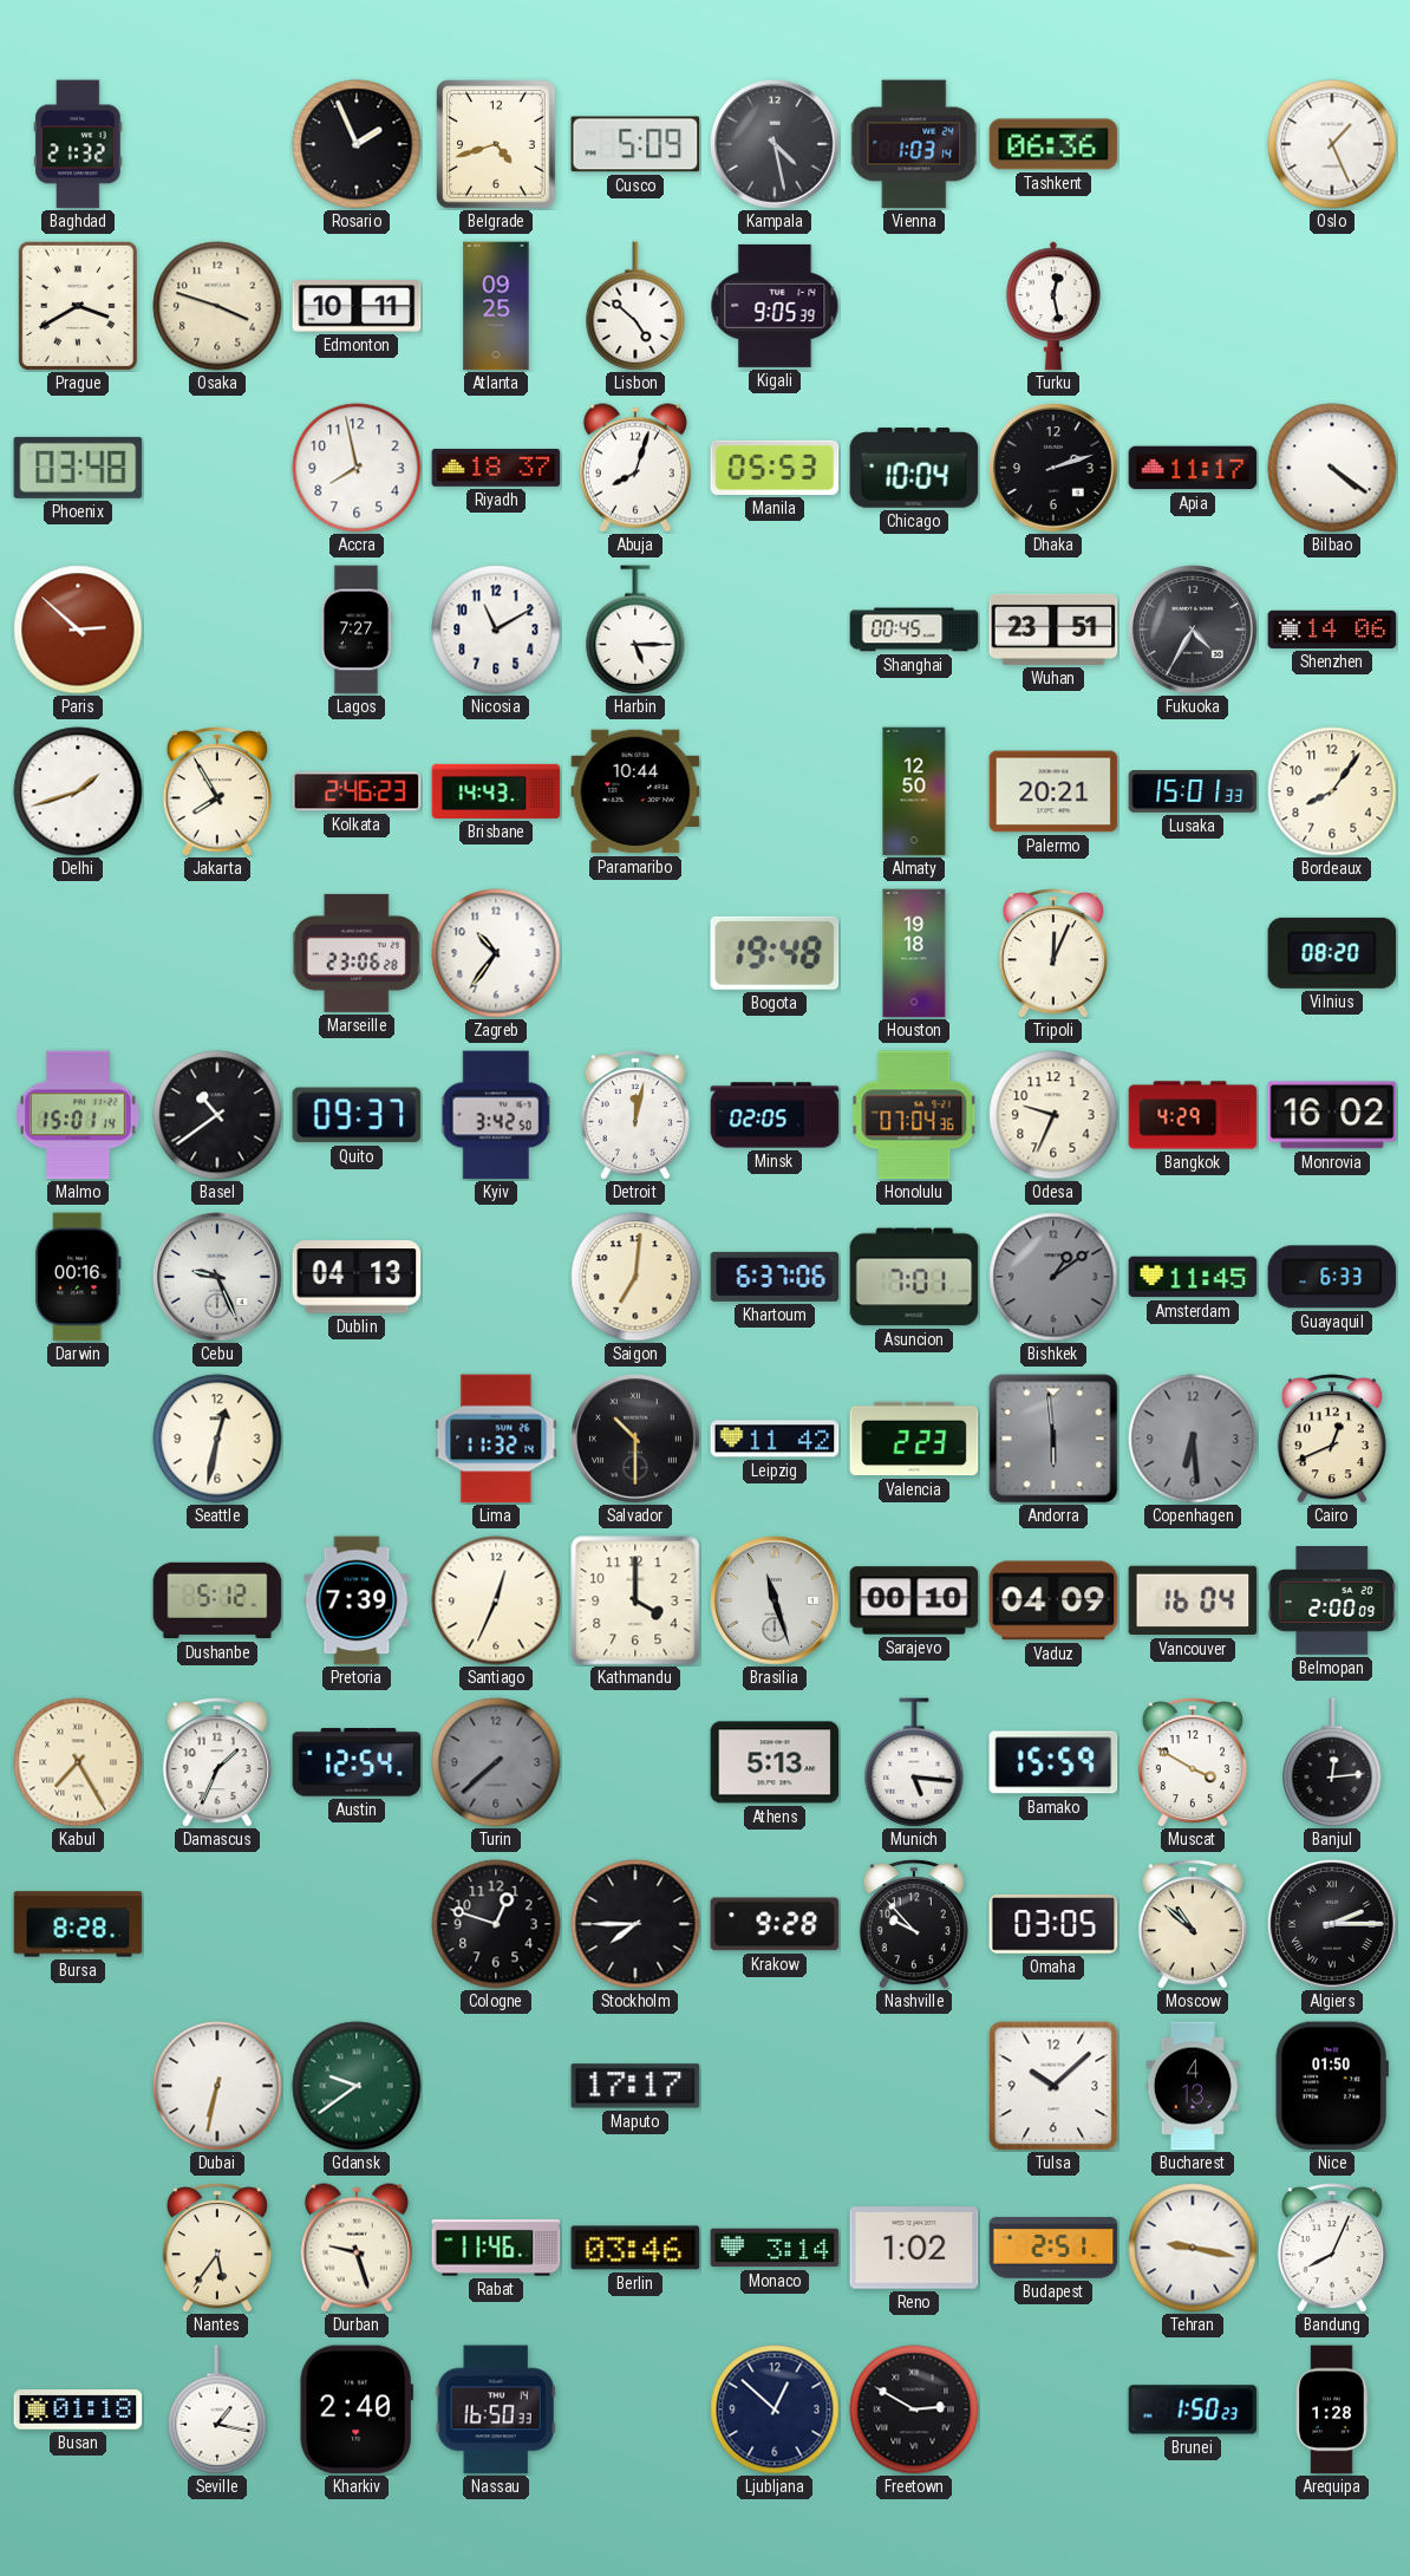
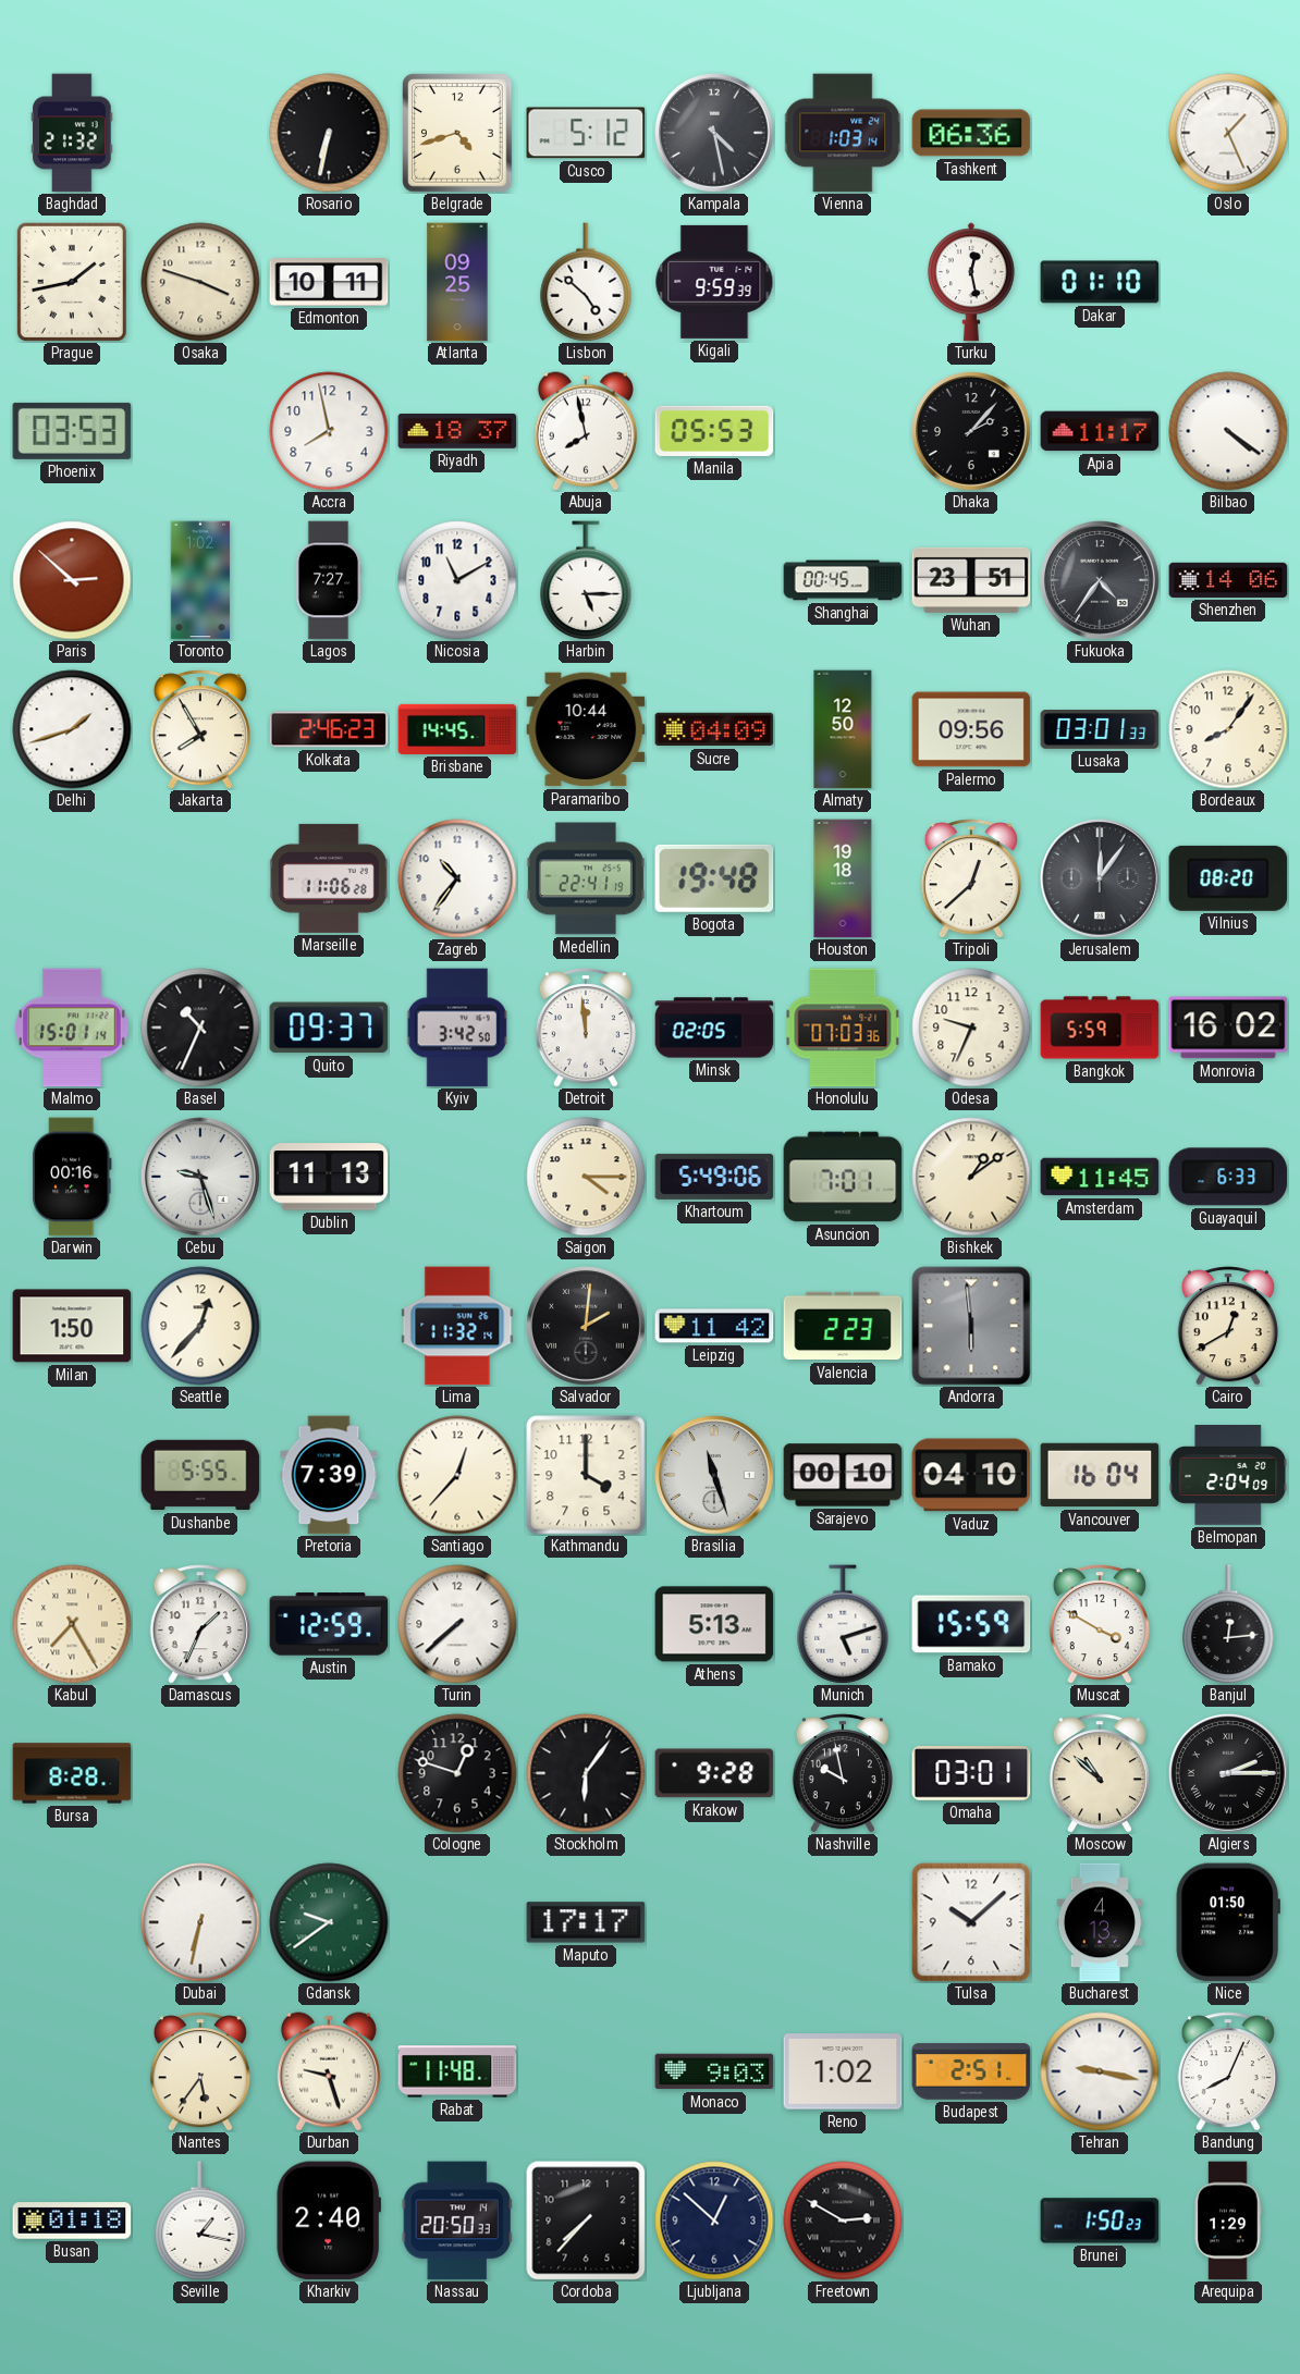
Rosario: 1:56 -> 6:32 (329, 133)
Cusco: 5:09 -> 5:12 (586, 133)
Prague: 3:40 -> 1:43 (72, 282)
Kigali: 9:05 -> 9:59 (714, 282)
Dakar: none -> 01:10 (1100, 282)
Phoenix: 03:48 -> 03:53 (72, 431)
Abuja: 8:03 -> 7:58 (586, 431)
Chicago: 10:04 -> none (914, 468)
Dhaka: 2:12 -> 2:07 (971, 431)
Toronto: none -> 1:02 (200, 580)
Fukuoka: 4:35 -> 4:36 (1100, 580)
Brisbane: 14:43 -> 14:45 (457, 729)
Sucre: none -> 04:09 (714, 729)
Palermo: 20:21 -> 09:56 (971, 729)
Lusaka: 15:01 -> 03:01 (1100, 730)
Marseille: 23:06 -> 11:06 (329, 878)
Medellin: none -> 22:41 (586, 878)
Tripoli: 12:04 -> 12:38 (971, 878)
Jerusalem: none -> 12:06 (1100, 878)
Basel: 10:39 -> 10:34 (200, 1028)
Detroit: 12:02 -> 11:59 (586, 1028)
Honolulu: 07:04 -> 07:03 (843, 1028)
Bangkok: 4:29 -> 5:59 (1100, 1028)
Cebu: 9:26 -> 9:27 (200, 1177)
Dublin: 04:13 -> 11:13 (329, 1177)
Saigon: 7:01 -> 4:15 (586, 1177)
Khartoum: 6:37 -> 5:49 (714, 1177)
Bishkek dial: grey -> cream (971, 1177)
Milan: none -> 1:50 (72, 1326)
Seattle: 12:32 -> 12:37 (200, 1326)
Salvador: 10:30 -> 2:01 (586, 1326)
Copenhagen: 6:29 -> none (1193, 1439)
Cairo: 12:41 -> 12:40 (1228, 1326)
Dushanbe: 5:12 -> 5:55 (200, 1475)
Santiago: 12:34 -> 12:37 (457, 1475)
Vaduz: 04:09 -> 04:10 (971, 1475)
Belmopan: 2:00 -> 2:04 (1228, 1476)
Austin: 12:54 -> 12:59 (329, 1624)
Turin dial: grey -> white (457, 1624)
Munich: 5:16 -> 5:12 (843, 1624)
Stockholm: 7:45 -> 6:06 (586, 1773)
Nashville: 9:53 -> 9:58 (843, 1773)
Omaha: 03:05 -> 03:01 (971, 1773)
Rabat: 11:46 -> 11:48 (457, 2071)
Berlin: 03:46 -> none (635, 2248)
Monaco: 3:14 -> 9:03 (714, 2071)
Nassau: 16:50 -> 20:50 (457, 2221)
Cordoba: none -> 7:37 (586, 2221)
Arequipa: 1:28 -> 1:29 (1228, 2221)
